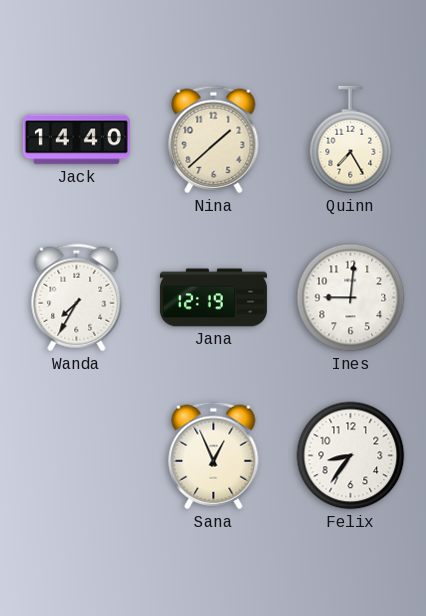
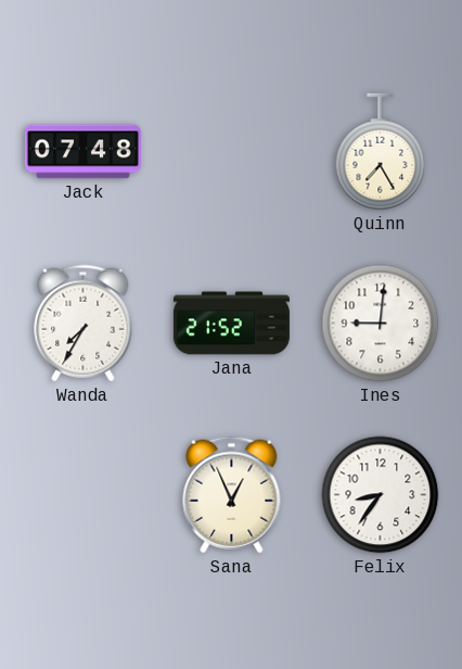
Jack: 14:40 -> 07:48 (82, 152)
Nina: 1:38 -> none (214, 140)
Jana: 12:19 -> 21:52 (231, 324)
